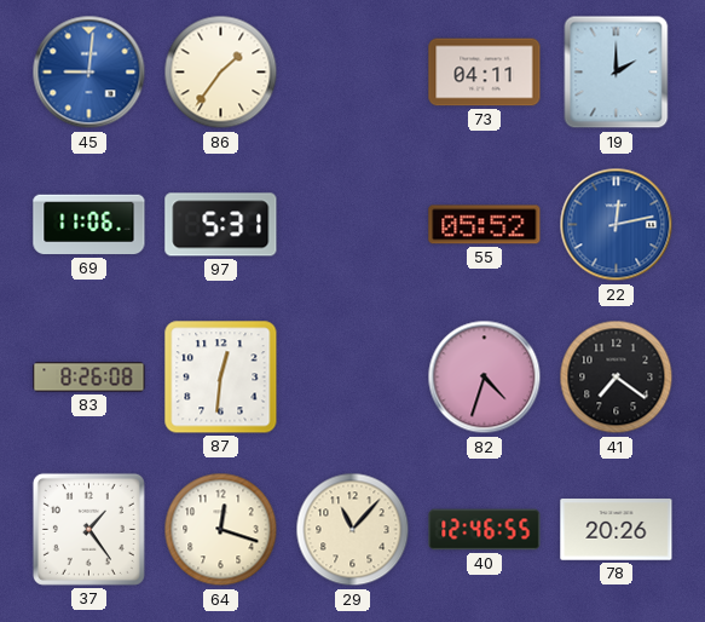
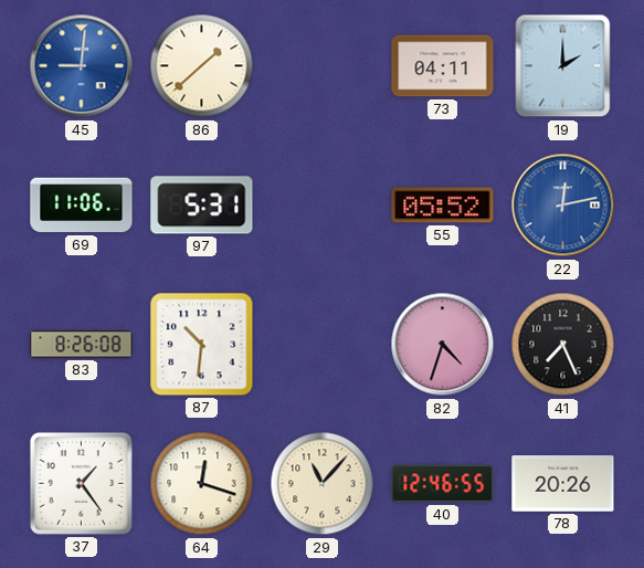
86: 1:36 -> 1:38 (202, 66)
87: 12:31 -> 10:31 (202, 345)
41: 7:21 -> 7:26 (563, 345)
